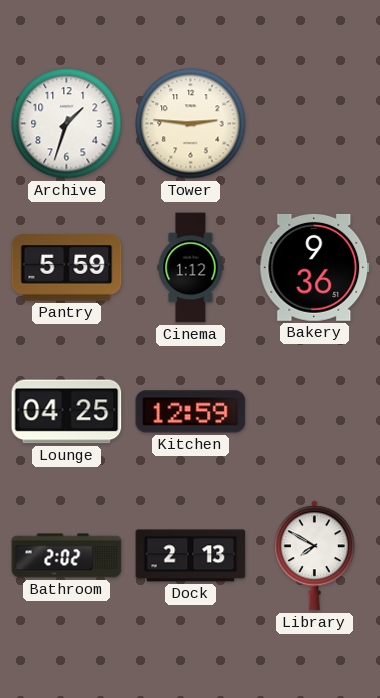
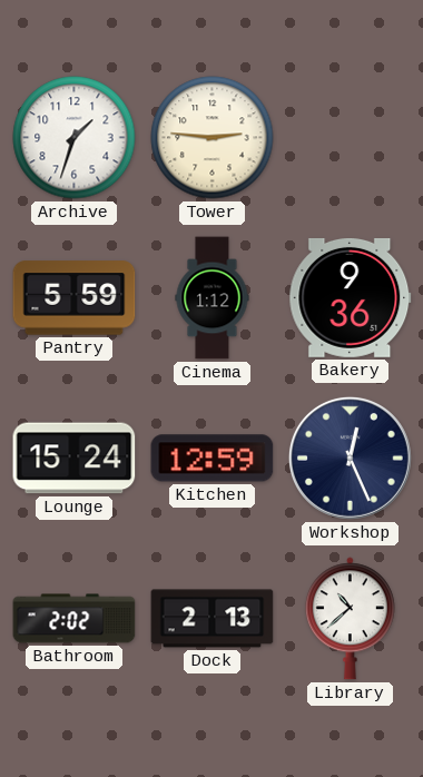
Lounge: 04:25 -> 15:24 (75, 459)
Workshop: none -> 12:26 (350, 458)
Library: 7:50 -> 10:38 (350, 619)
